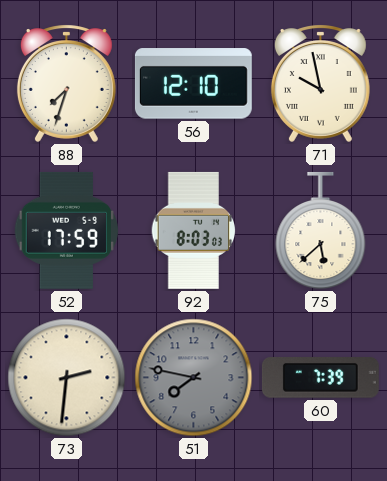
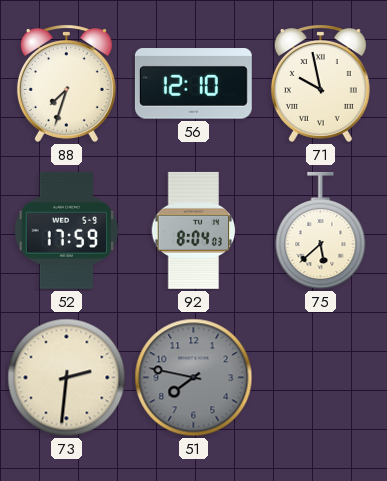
92: 8:03 -> 8:04 (193, 230)
60: 7:39 -> none (320, 378)
